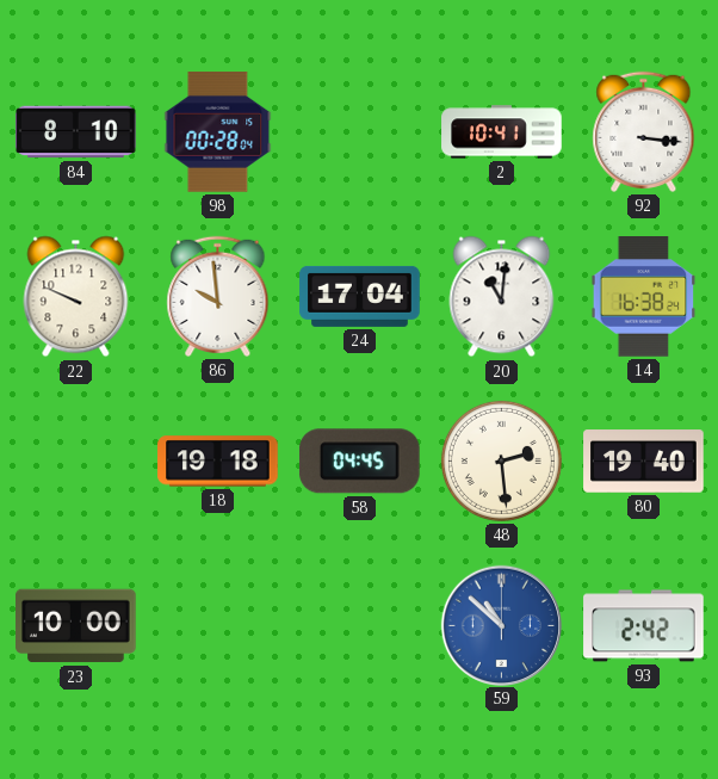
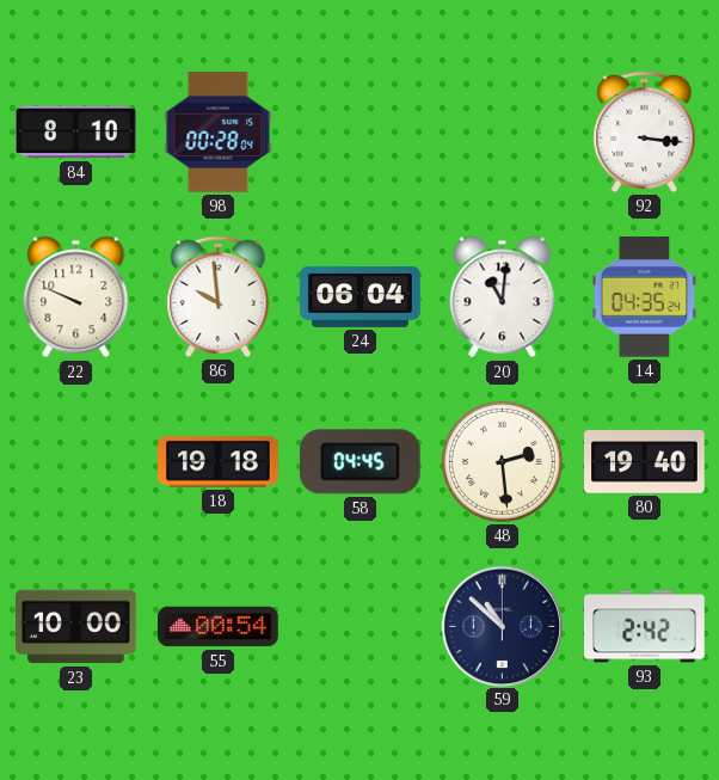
2: 10:41 -> none (502, 132)
24: 17:04 -> 06:04 (361, 296)
14: 16:38 -> 04:35 (645, 297)
55: none -> 00:54 (219, 627)
59 dial: blue -> navy (502, 626)
